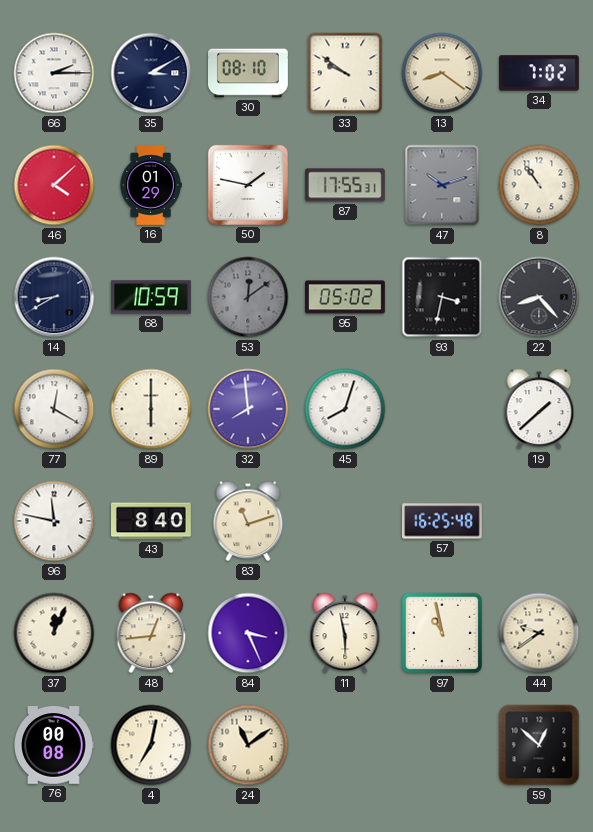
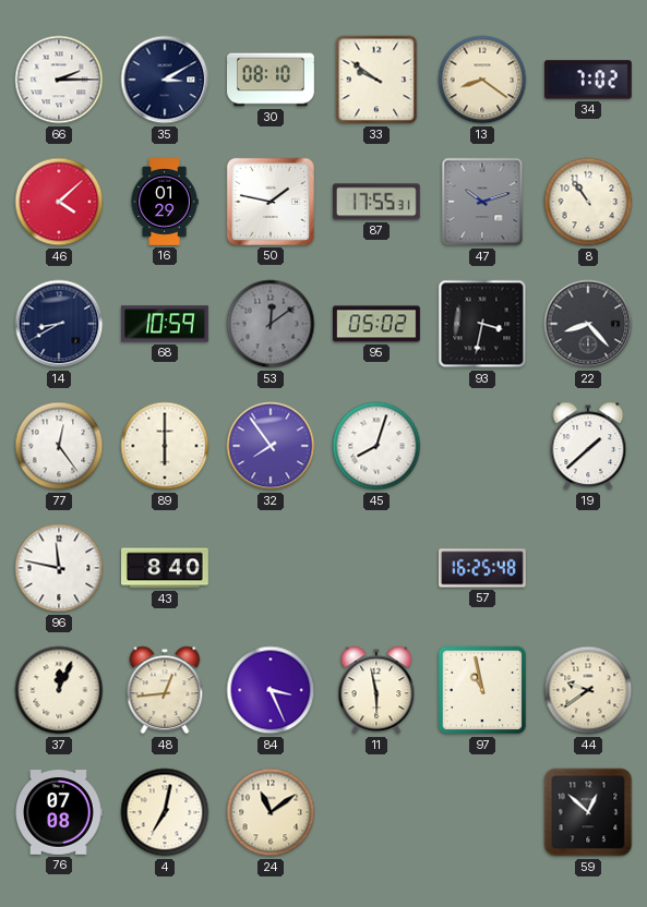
77: 12:20 -> 12:24 (59, 446)
32: 7:59 -> 7:54 (271, 446)
83: 11:12 -> none (248, 521)
76: 00:08 -> 07:08 (59, 812)
